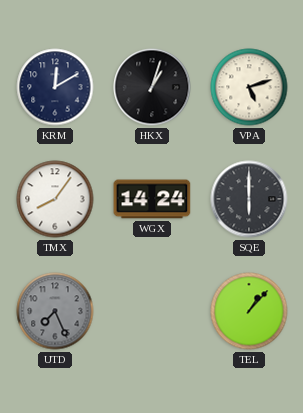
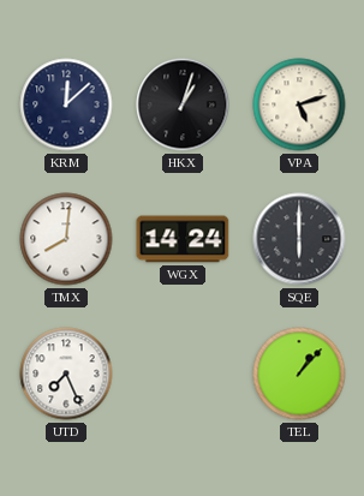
KRM: 12:10 -> 12:08 (66, 104)
TMX: 8:06 -> 8:01 (66, 239)
UTD dial: grey -> white (66, 374)
